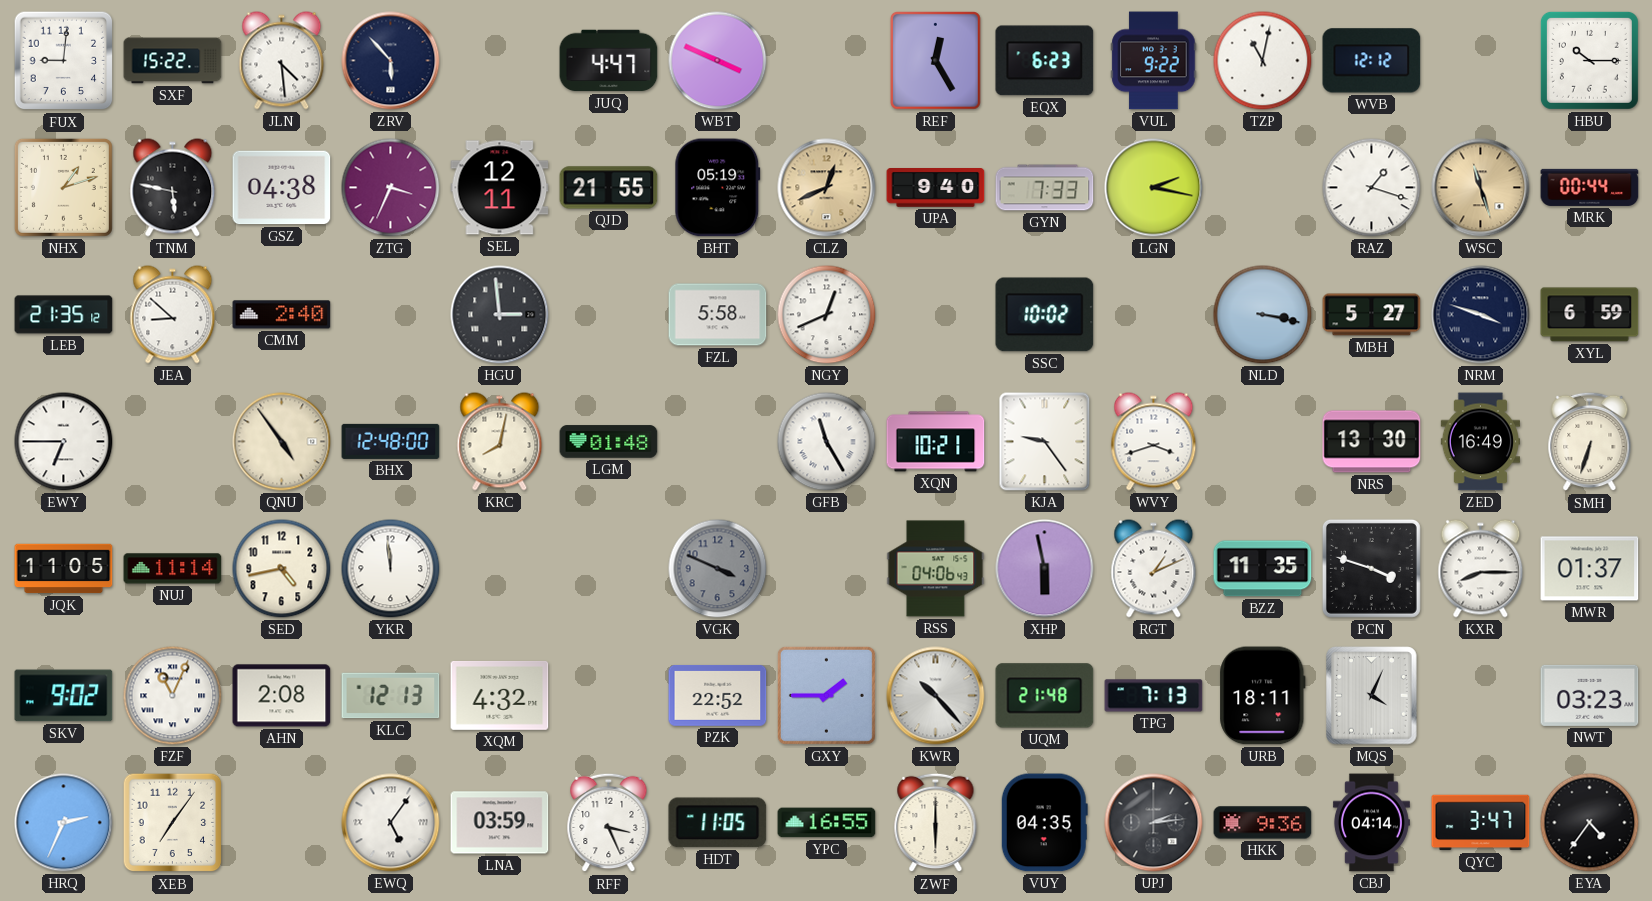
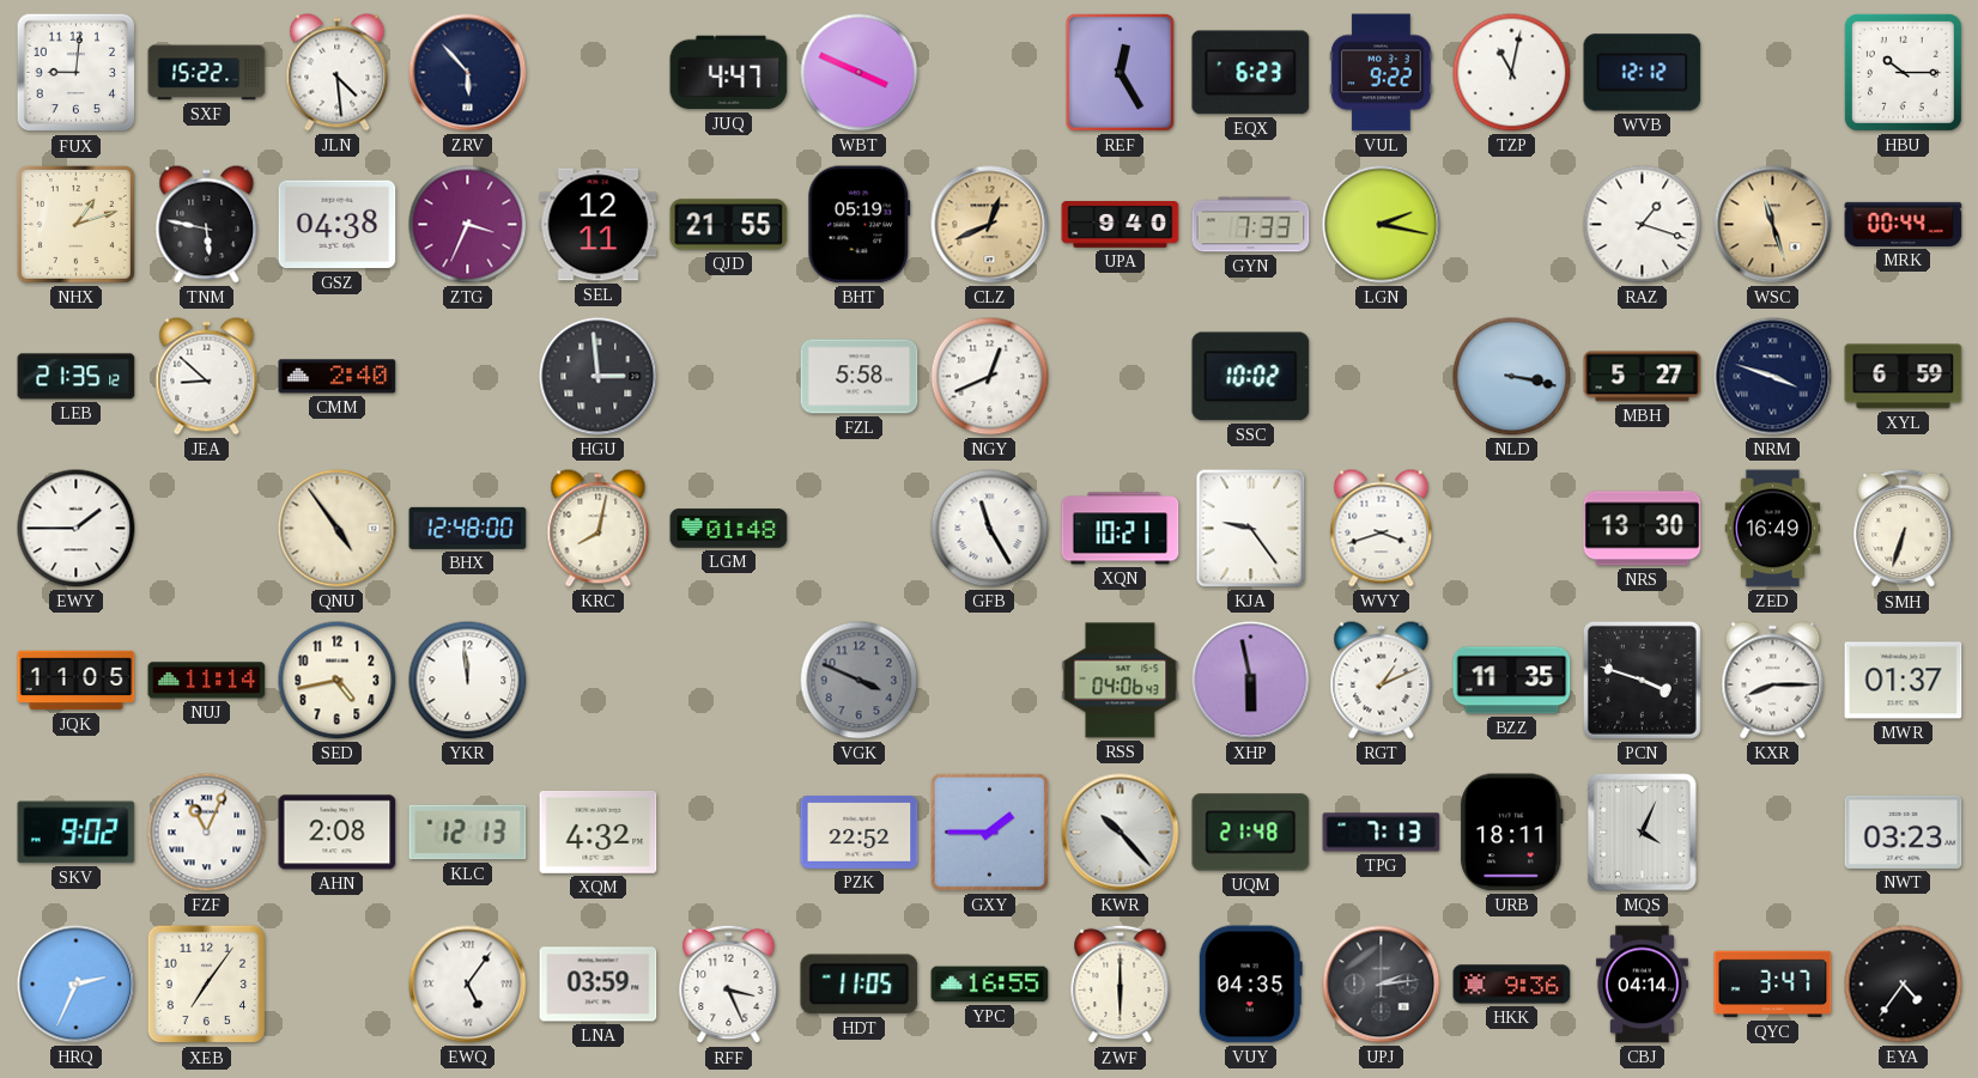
EWY: 6:45 -> 1:45 (77, 529)
